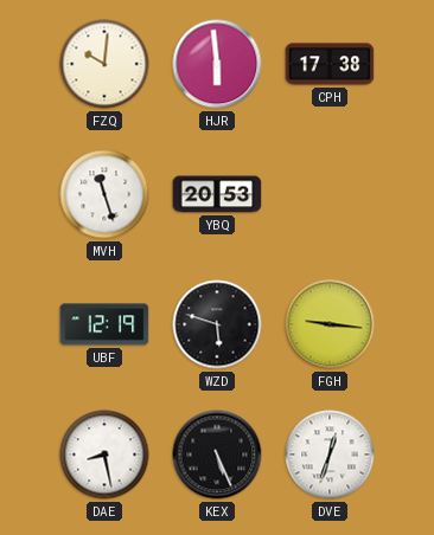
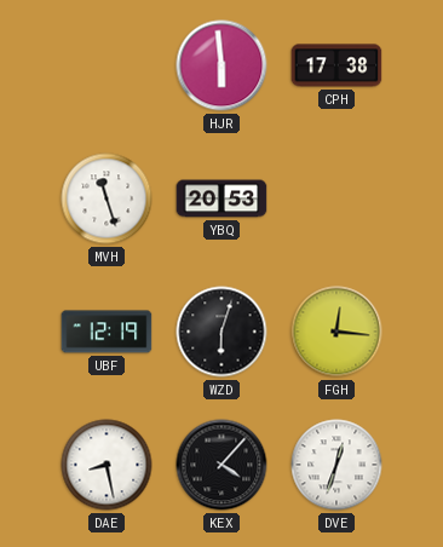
FZQ: 10:01 -> none (104, 64)
WZD: 5:48 -> 6:03 (221, 332)
FGH: 9:16 -> 12:16 (336, 332)
KEX: 5:26 -> 4:07 (221, 465)
